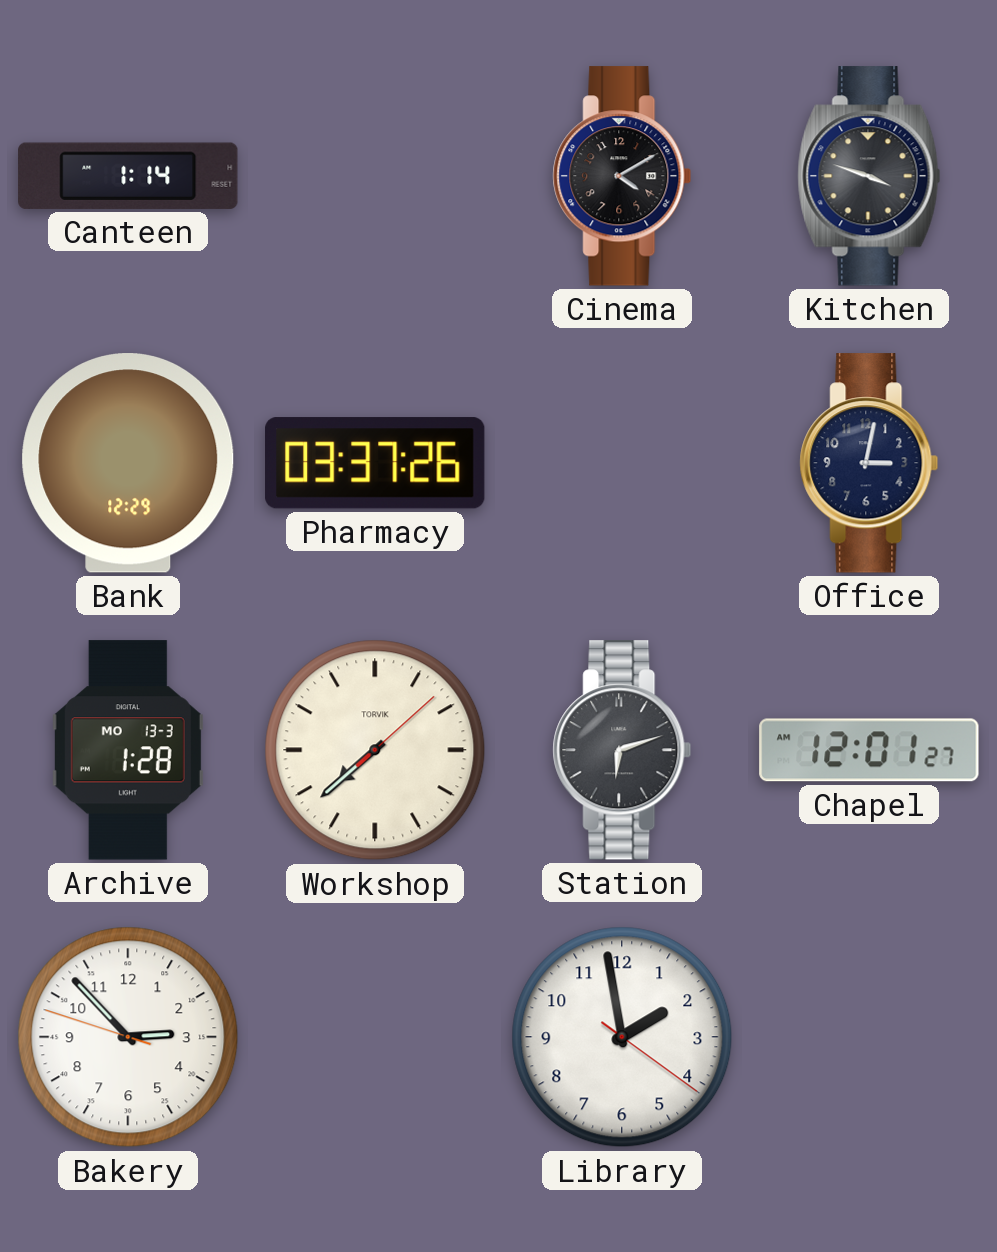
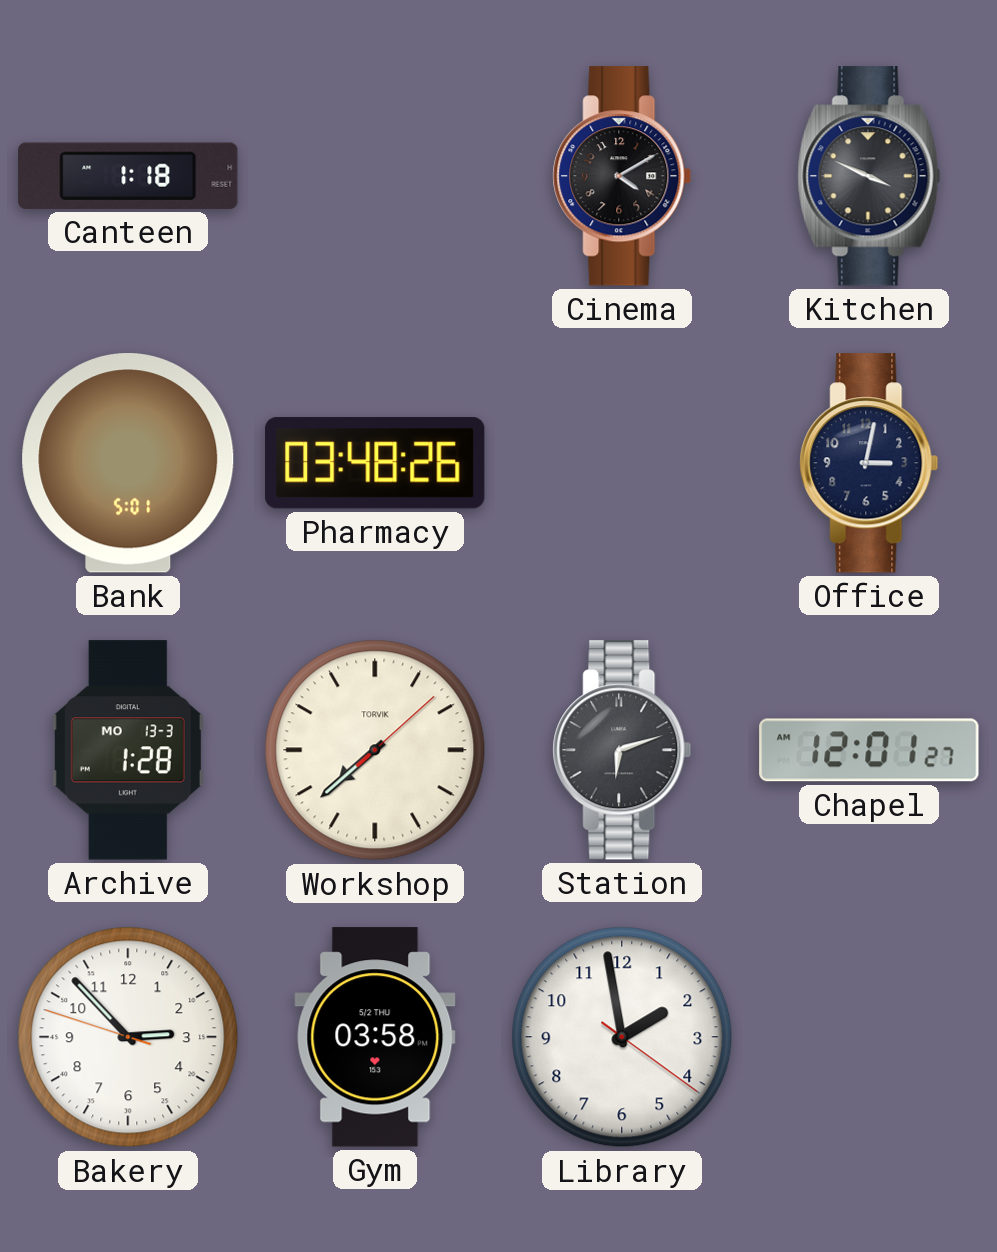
Canteen: 1:14 -> 1:18 (128, 176)
Kitchen: 3:48 -> 3:49 (869, 176)
Bank: 12:29 -> 5:01 (128, 463)
Pharmacy: 03:37 -> 03:48 (375, 463)
Gym: none -> 03:58 (375, 1037)
